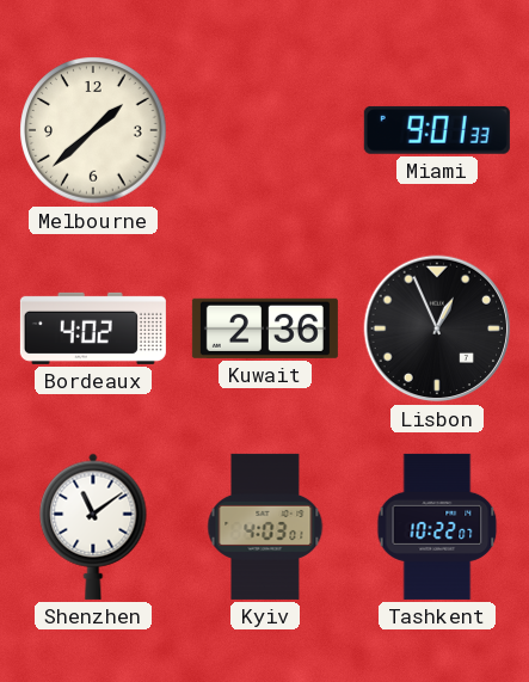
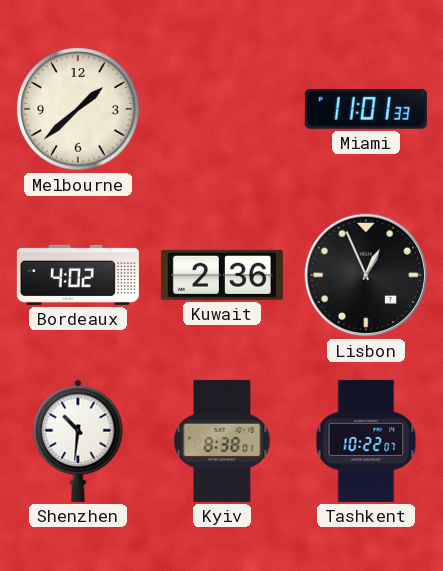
Miami: 9:01 -> 11:01 (366, 109)
Shenzhen: 11:09 -> 10:31 (78, 441)
Kyiv: 4:03 -> 8:38 (222, 441)
